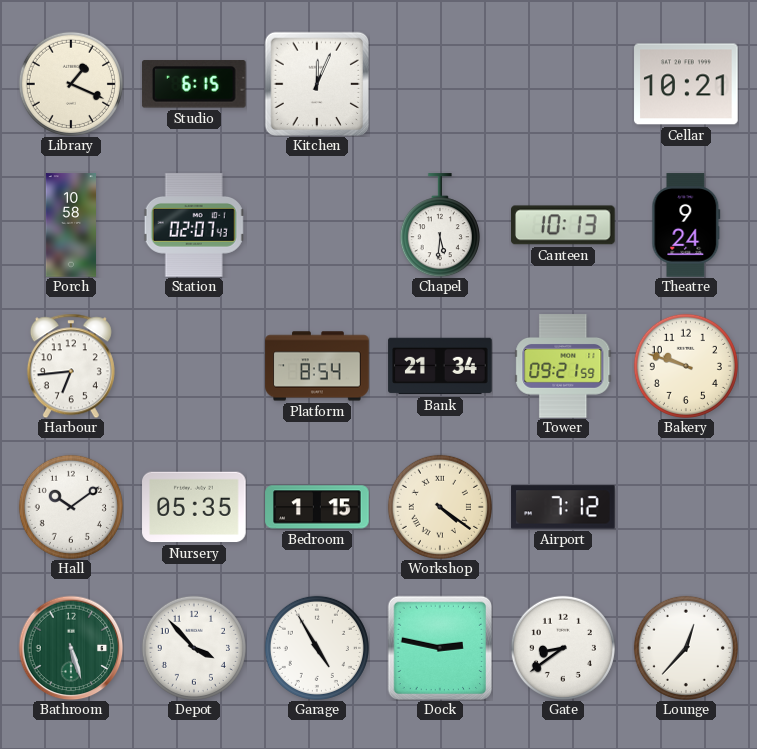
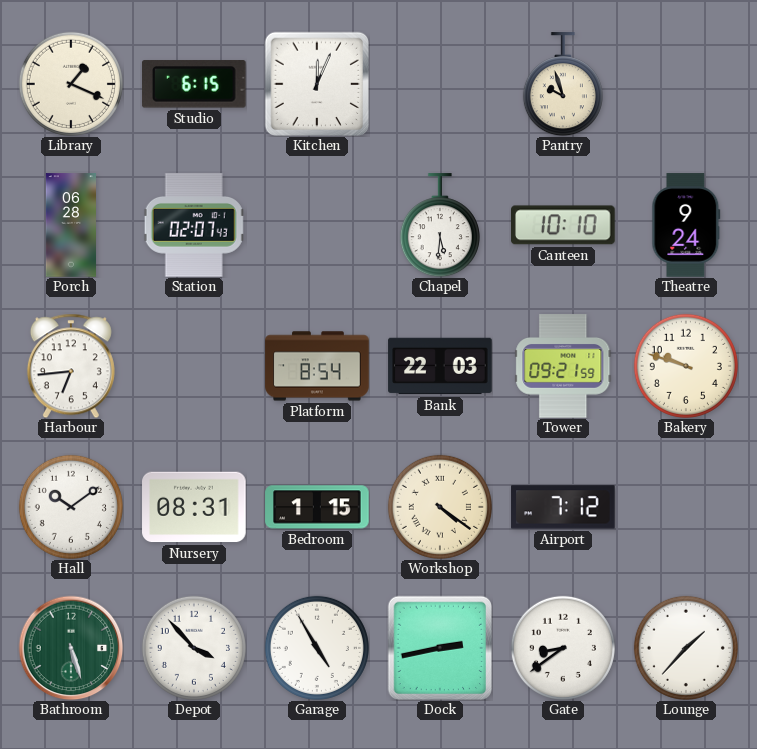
Pantry: none -> 9:57 (563, 84)
Cellar: 10:21 -> none (686, 84)
Porch: 10:58 -> 06:28 (70, 225)
Canteen: 10:13 -> 10:10 (564, 225)
Bank: 21:34 -> 22:03 (440, 366)
Nursery: 05:35 -> 08:31 (194, 507)
Dock: 2:47 -> 2:43 (440, 648)
Lounge: 12:37 -> 1:37 (686, 648)
